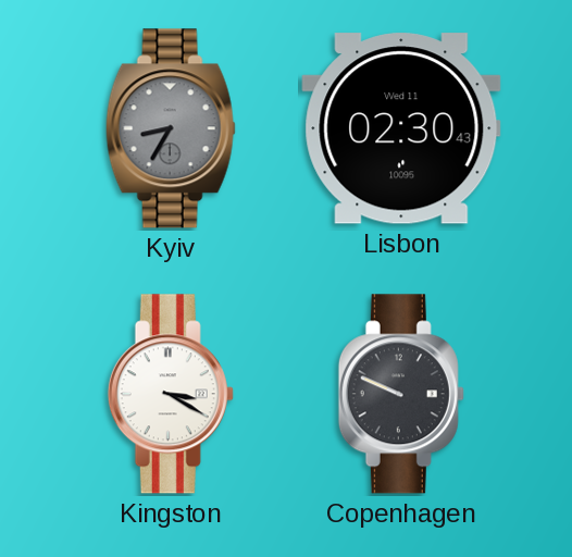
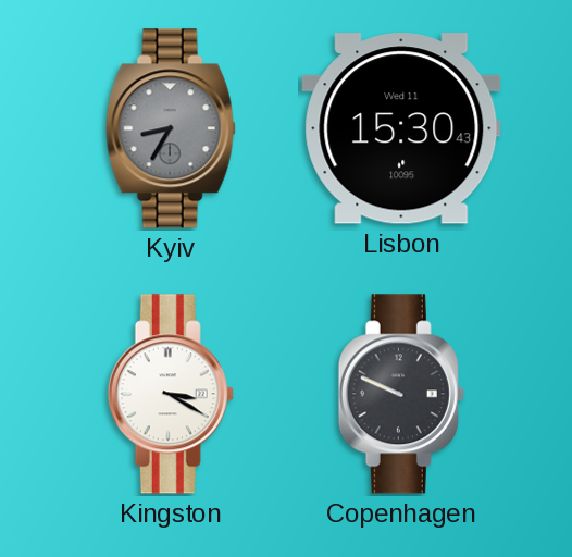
Lisbon: 02:30 -> 15:30 (401, 128)
